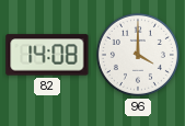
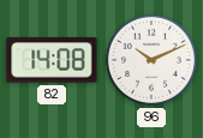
96: 4:00 -> 10:11 (151, 60)
